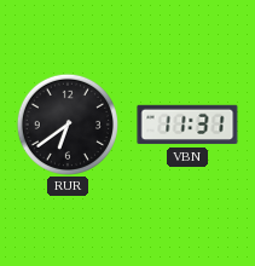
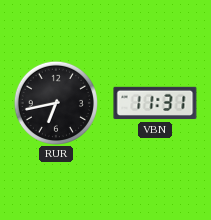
RUR: 6:39 -> 6:43 (56, 103)
